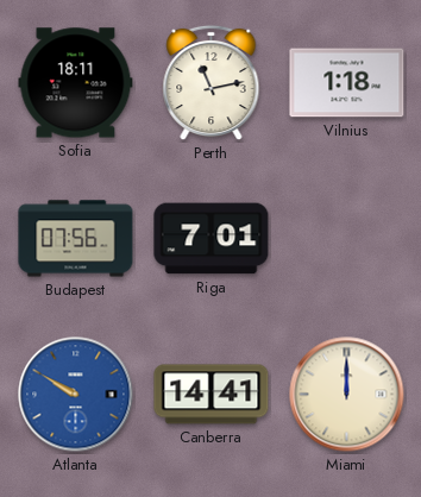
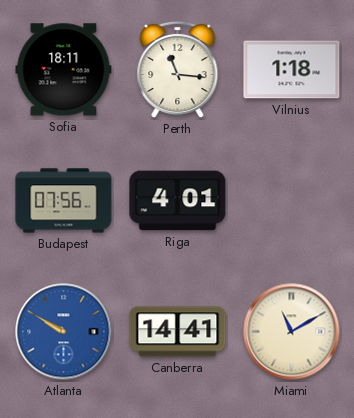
Perth: 11:13 -> 11:16 (178, 70)
Riga: 7:01 -> 4:01 (178, 201)
Miami: 12:00 -> 11:10 (292, 332)
